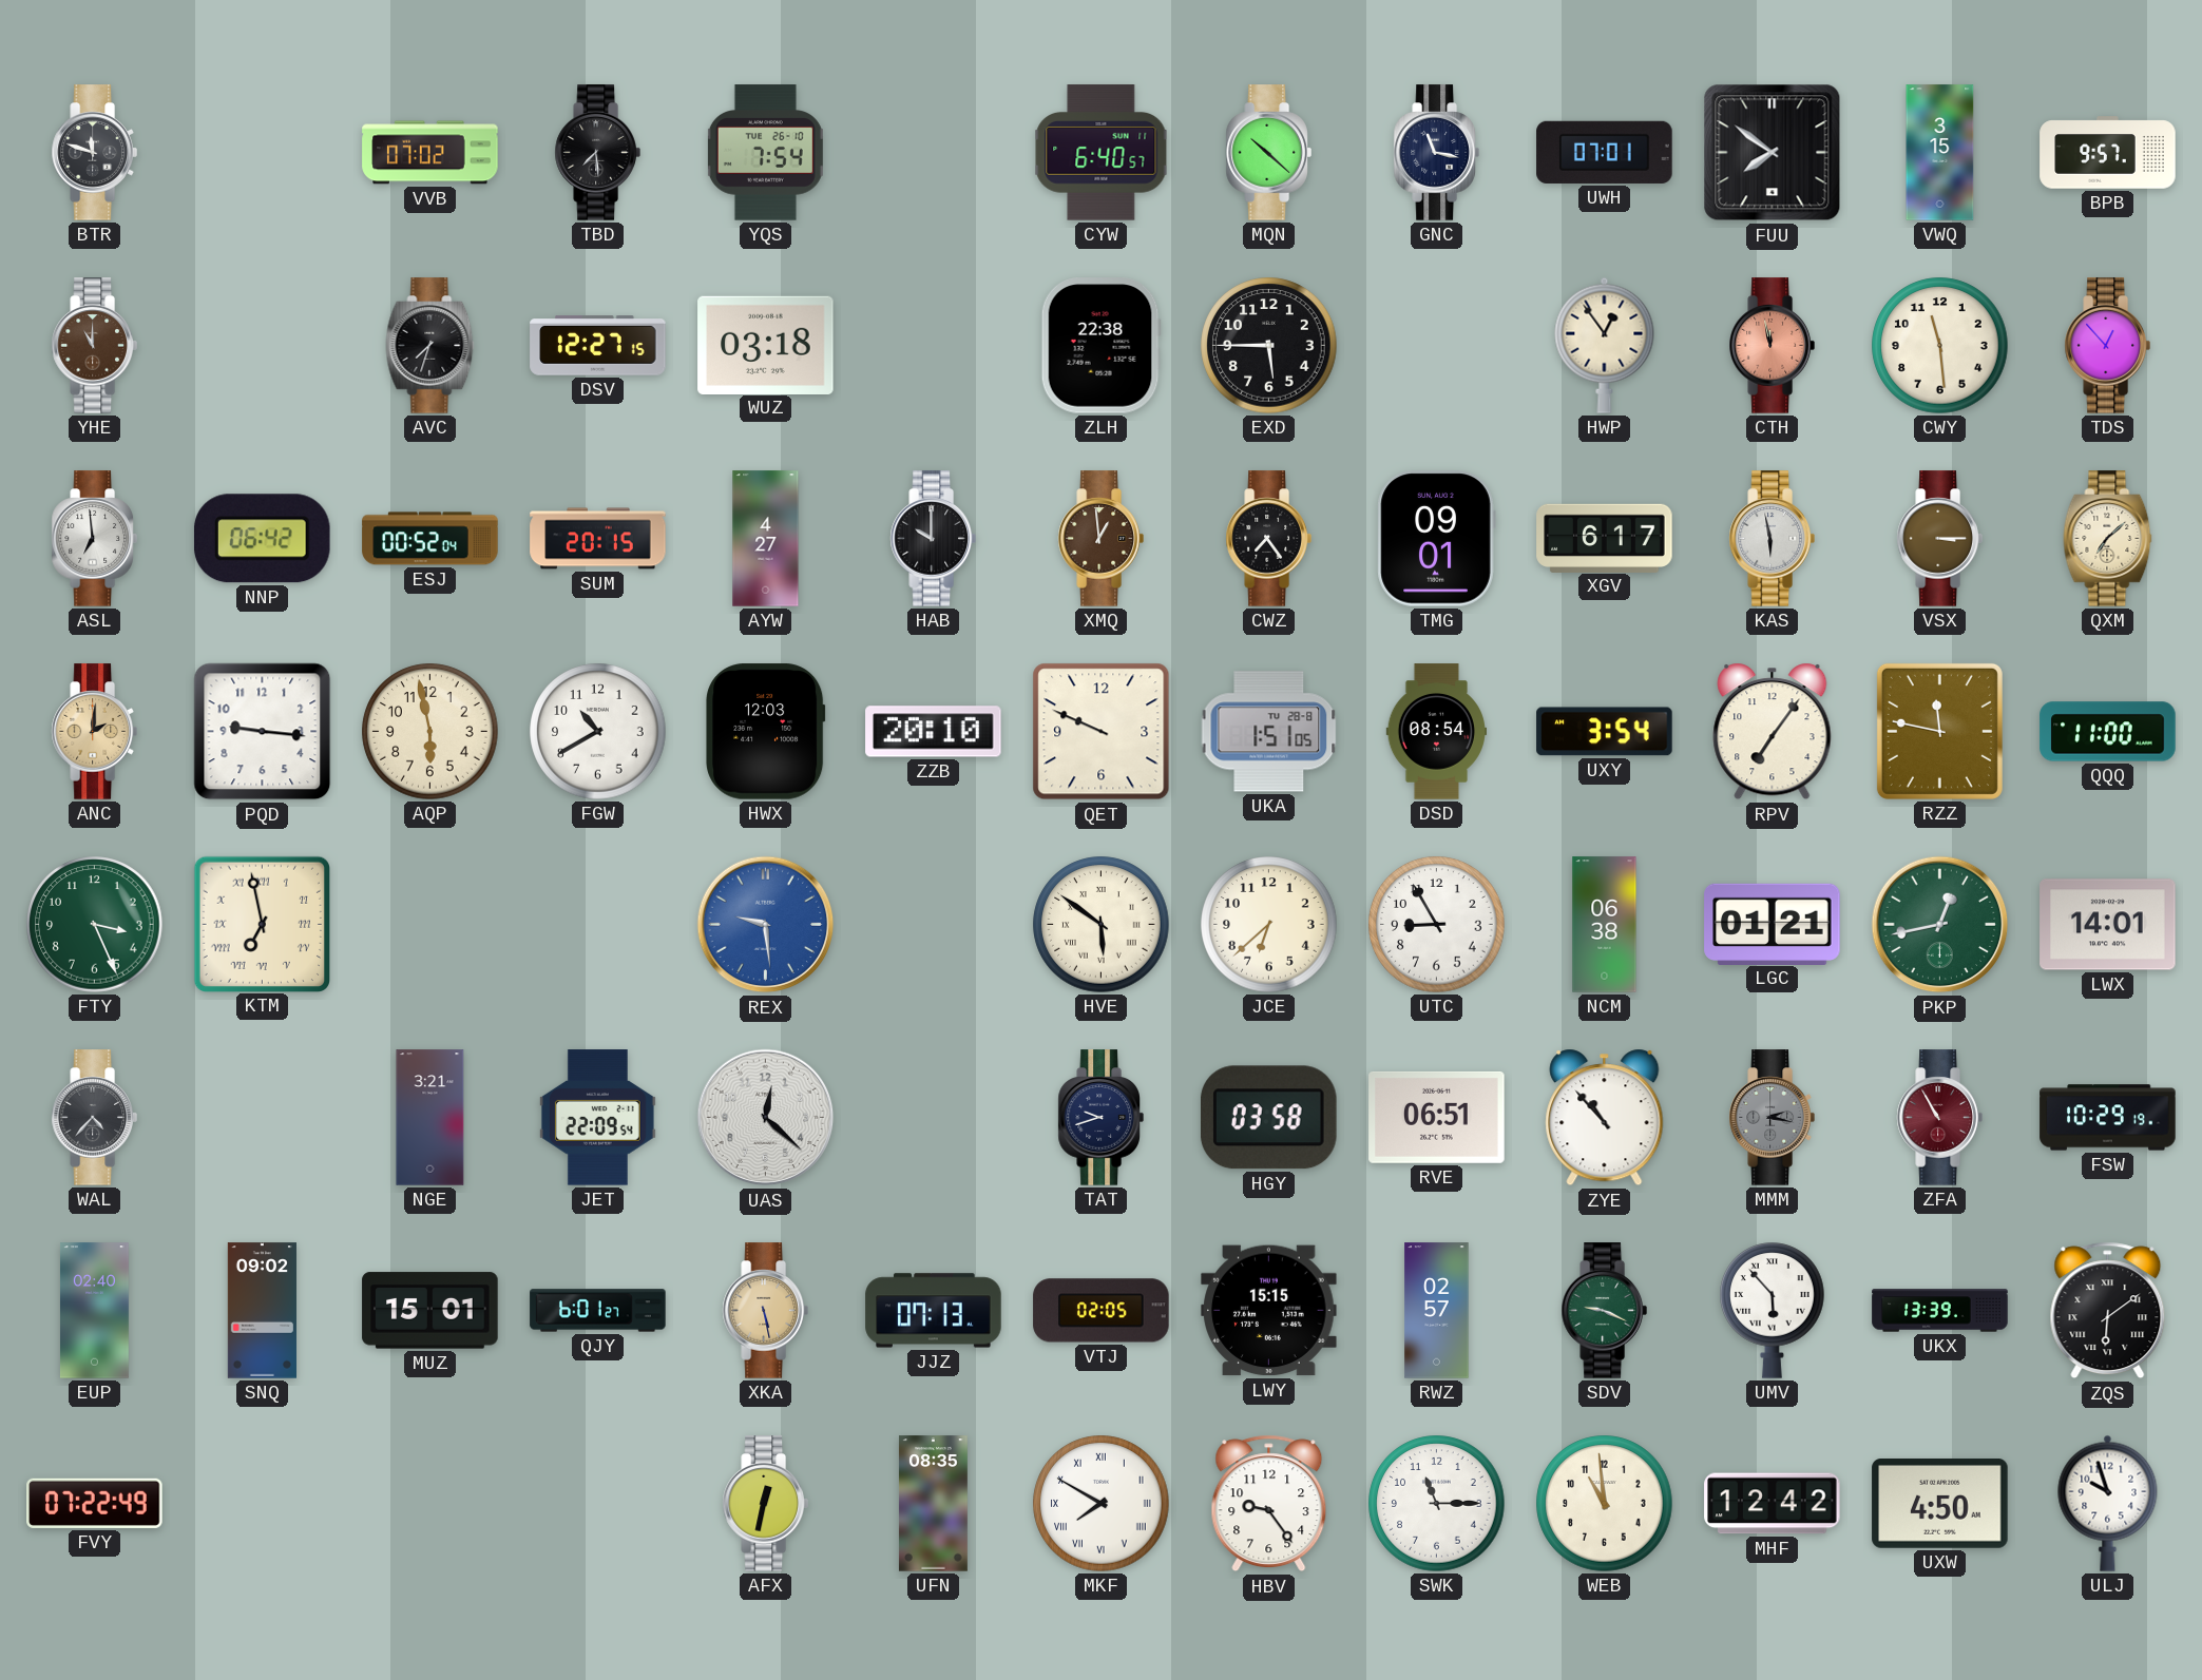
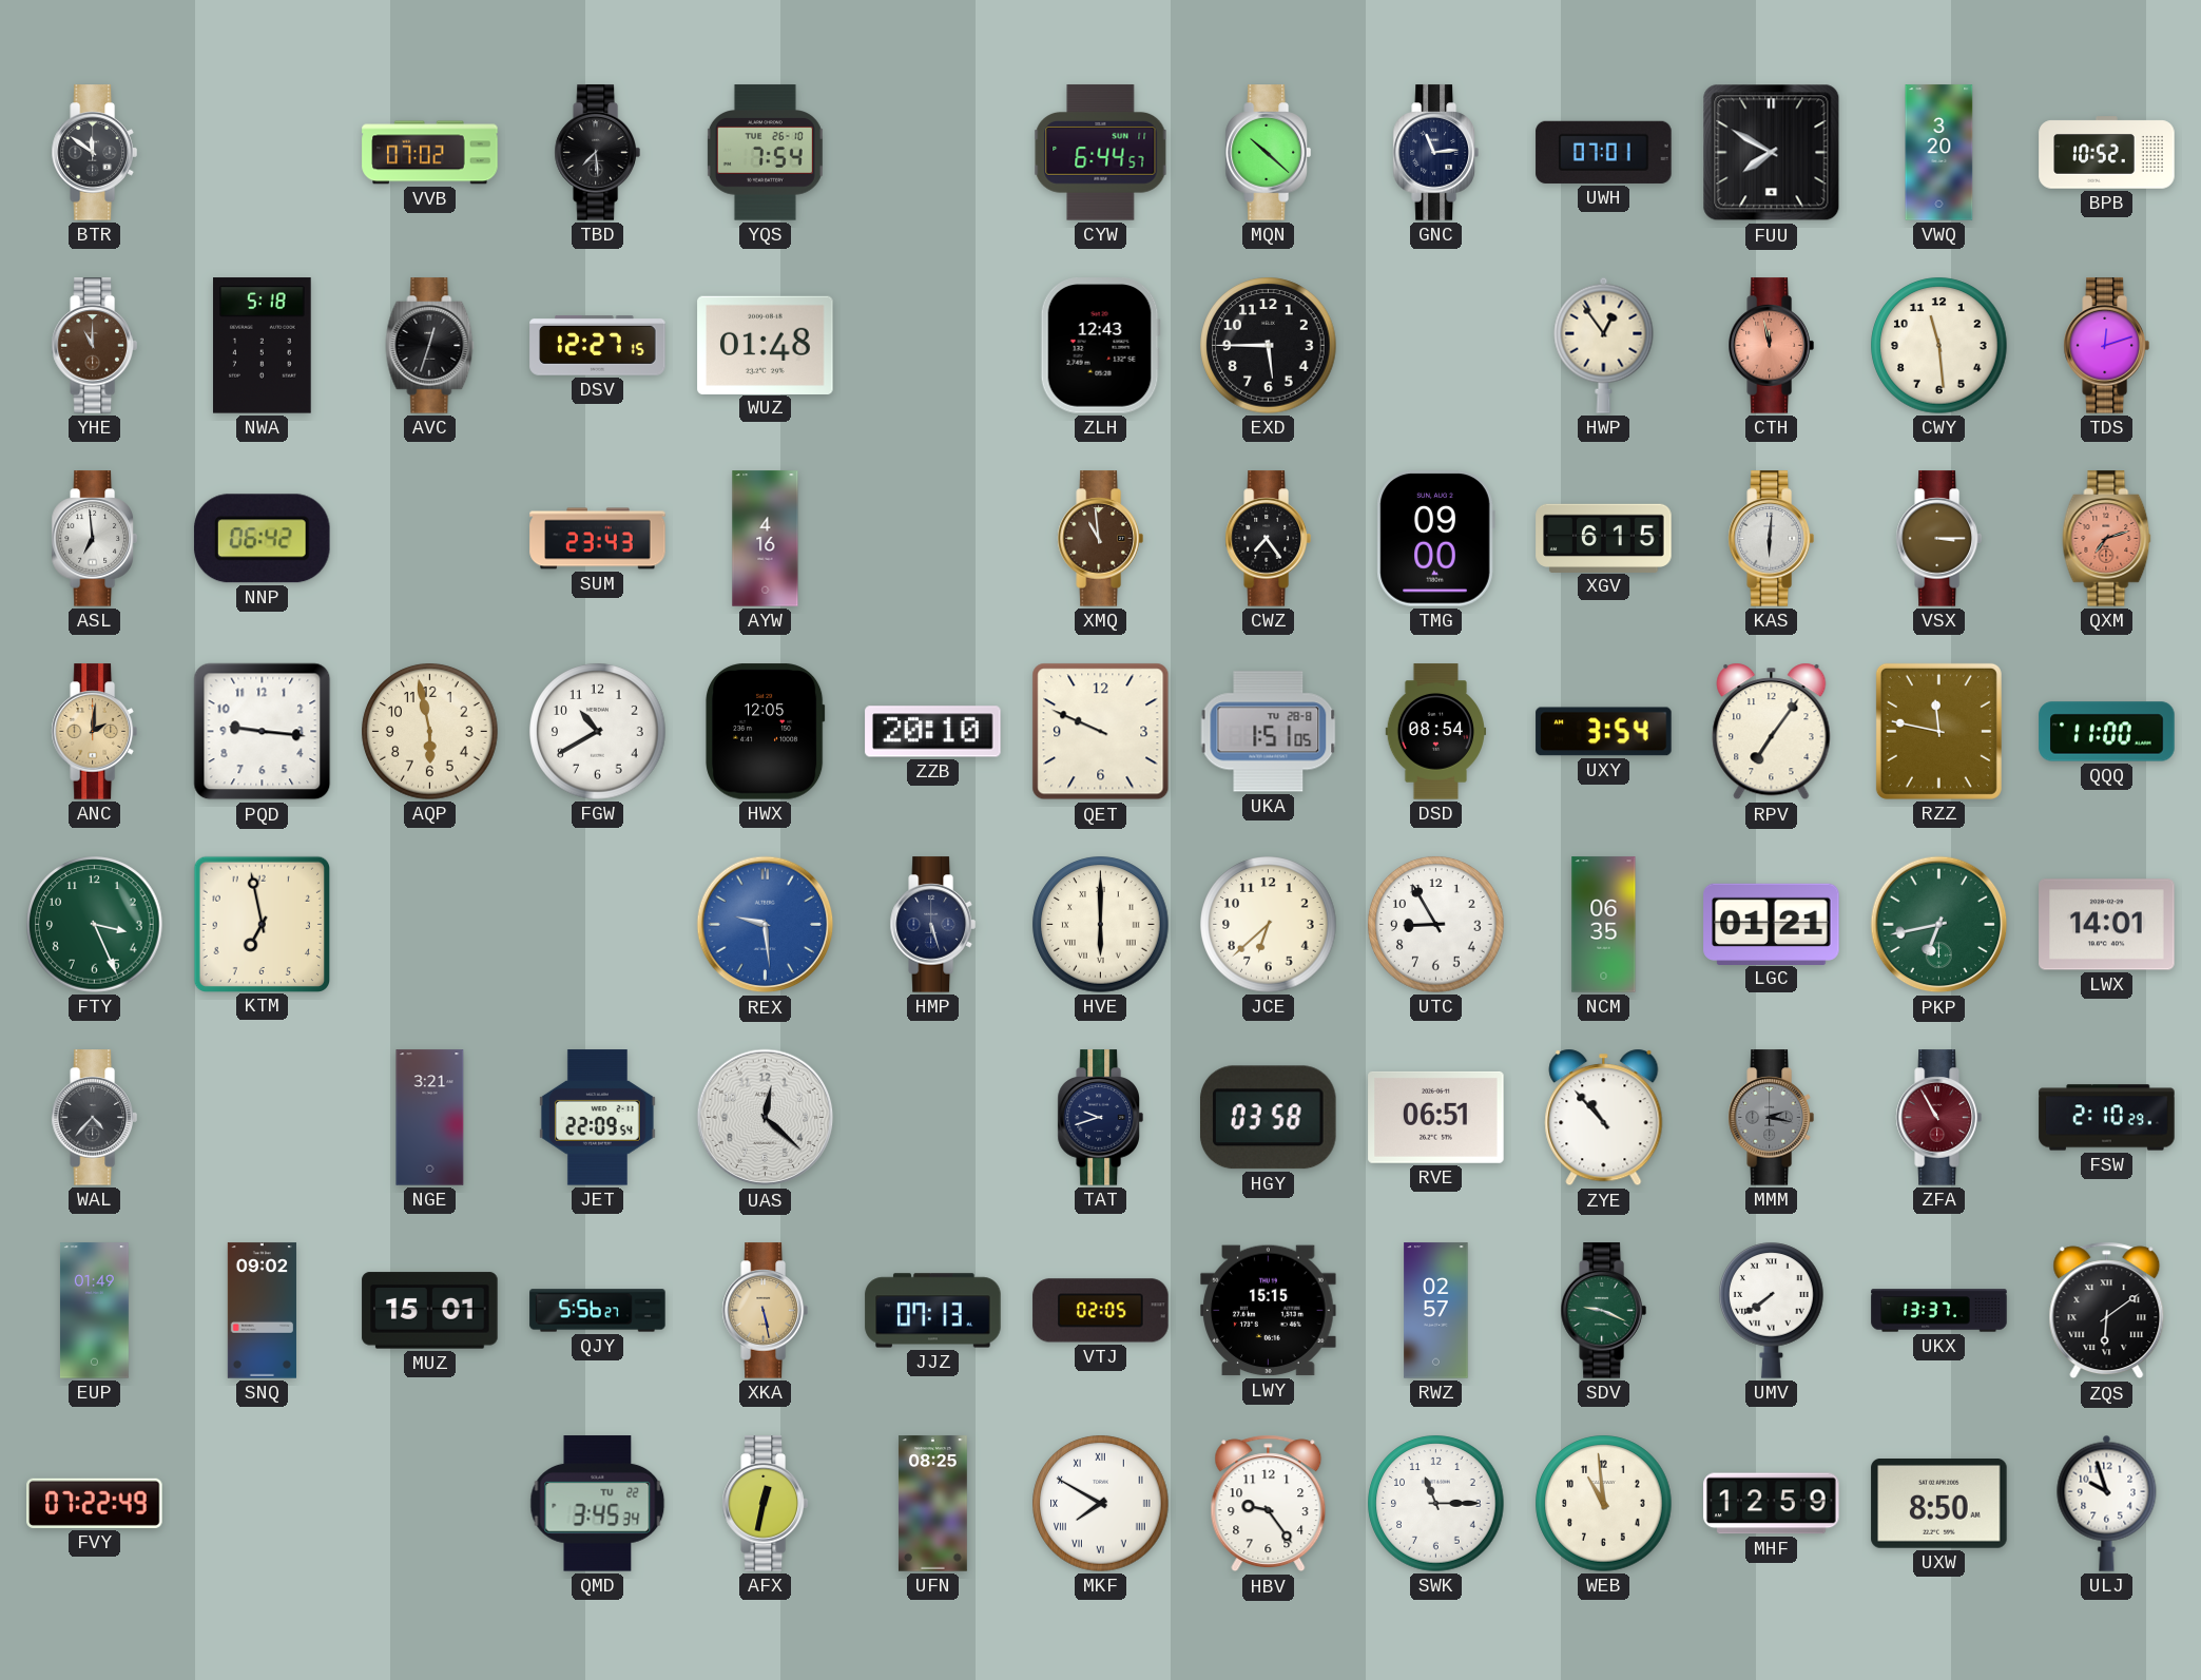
BTR: 11:48 -> 11:51 (94, 153)
CYW: 6:40 -> 6:44 (1101, 153)
GNC: 11:17 -> 11:14 (1435, 153)
FUU: 7:51 -> 7:50 (1772, 153)
VWQ: 3:15 -> 3:20 (1939, 153)
BPB: 9:57 -> 10:52 (2107, 153)
NWA: none -> 5:18 (263, 346)
AVC: 7:33 -> 12:33 (430, 346)
WUZ: 03:18 -> 01:48 (766, 345)
ZLH: 22:38 -> 12:43 (1100, 346)
TDS: 12:53 -> 12:12 (2106, 346)
ESJ: 00:52 -> none (430, 539)
SUM: 20:15 -> 23:43 (598, 539)
AYW: 4:27 -> 4:16 (766, 539)
HAB: 10:00 -> none (933, 539)
XMQ: 12:59 -> 10:59 (1100, 539)
TMG: 09:01 -> 09:00 (1435, 539)
XGV: 6:17 -> 6:15 (1604, 538)
KAS: 5:58 -> 6:01 (1771, 539)
QXM: 7:08 -> 7:12 (2107, 539)
QXM dial: cream -> salmon (2107, 539)
HWX: 12:03 -> 12:05 (766, 732)
KTM numerals: Roman -> Arabic (262, 924)
HMP: none -> 5:27 (932, 925)
HVE: 5:51 -> 6:00 (1101, 925)
NCM: 06:38 -> 06:35 (1604, 925)
PKP: 12:43 -> 6:43 (1939, 925)
FSW: 10:29 -> 2:10 (2107, 1118)
EUP: 02:40 -> 01:49 (94, 1311)
QJY: 6:01 -> 5:56 (598, 1311)
UMV: 5:53 -> 7:39 (1772, 1311)
UKX: 13:39 -> 13:37 (1939, 1311)
QMD: none -> 3:45 (598, 1504)
UFN: 08:35 -> 08:25 (932, 1504)
MHF: 12:42 -> 12:59 (1772, 1504)
UXW: 4:50 -> 8:50 (1939, 1504)
